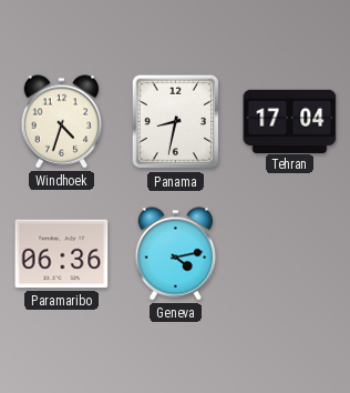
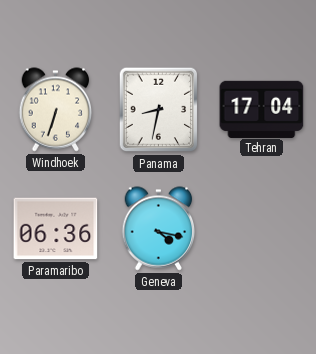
Windhoek: 4:33 -> 6:33 (56, 110)
Geneva: 4:13 -> 4:17 (159, 229)
